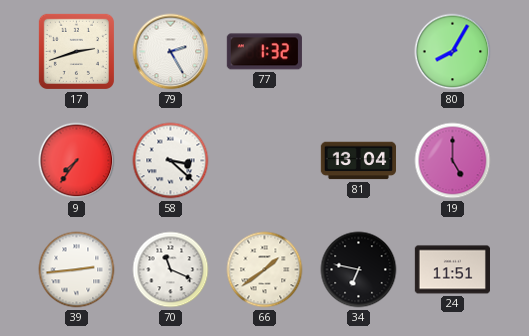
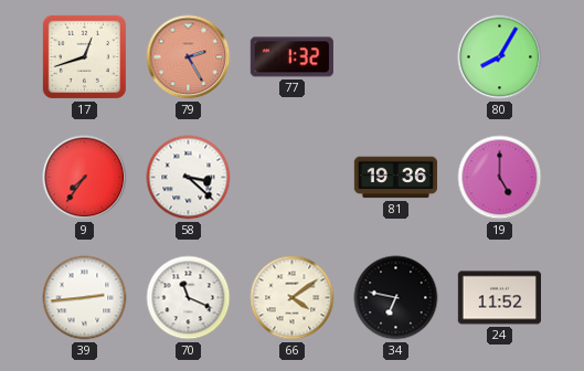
17: 2:42 -> 12:42 (84, 56)
79 dial: white -> salmon (189, 57)
81: 13:04 -> 19:36 (395, 178)
66: 1:39 -> 4:09 (293, 298)
24: 11:51 -> 11:52 (499, 298)
